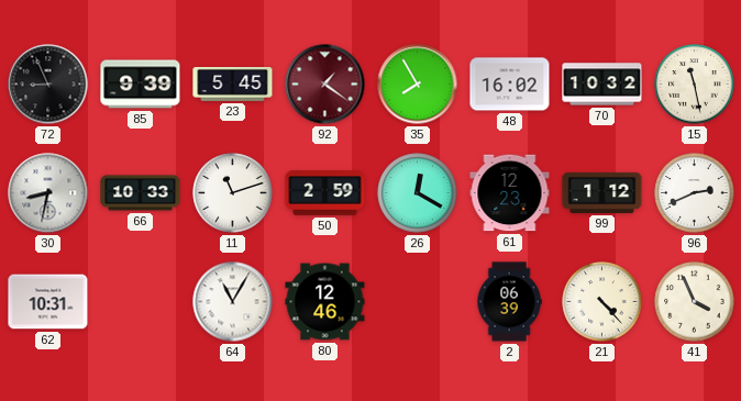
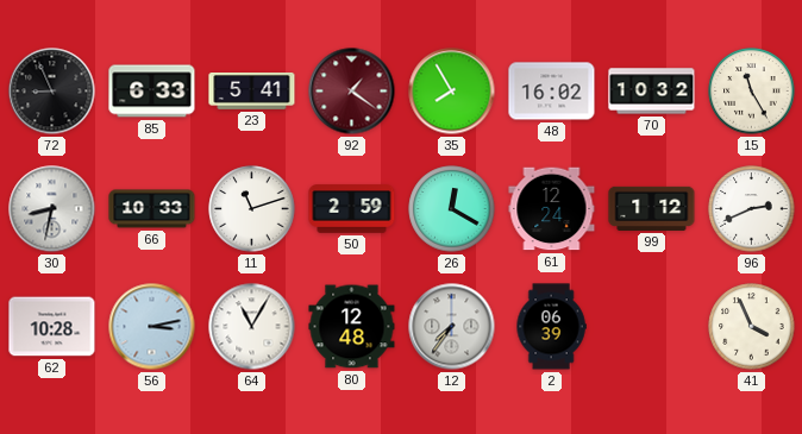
85: 9:39 -> 6:33 (152, 92)
23: 5:45 -> 5:41 (252, 92)
15: 11:28 -> 11:25 (752, 92)
61: 12:23 -> 12:24 (552, 209)
62: 10:31 -> 10:28 (52, 327)
56: none -> 3:13 (152, 327)
80: 12:46 -> 12:48 (352, 327)
12: none -> 7:36 (452, 327)
21: 4:23 -> none (602, 302)
